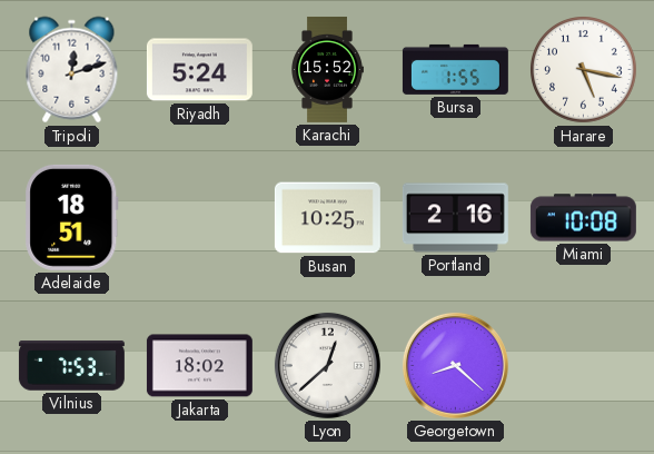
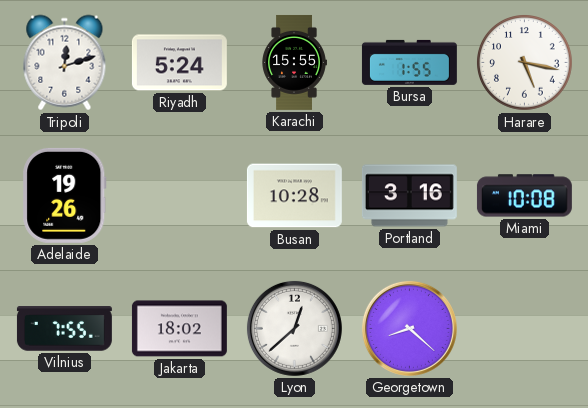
Karachi: 15:52 -> 15:55 (294, 62)
Adelaide: 18:51 -> 19:26 (65, 195)
Busan: 10:25 -> 10:28 (294, 196)
Portland: 2:16 -> 3:16 (409, 196)
Vilnius: 7:53 -> 7:55 (64, 329)
